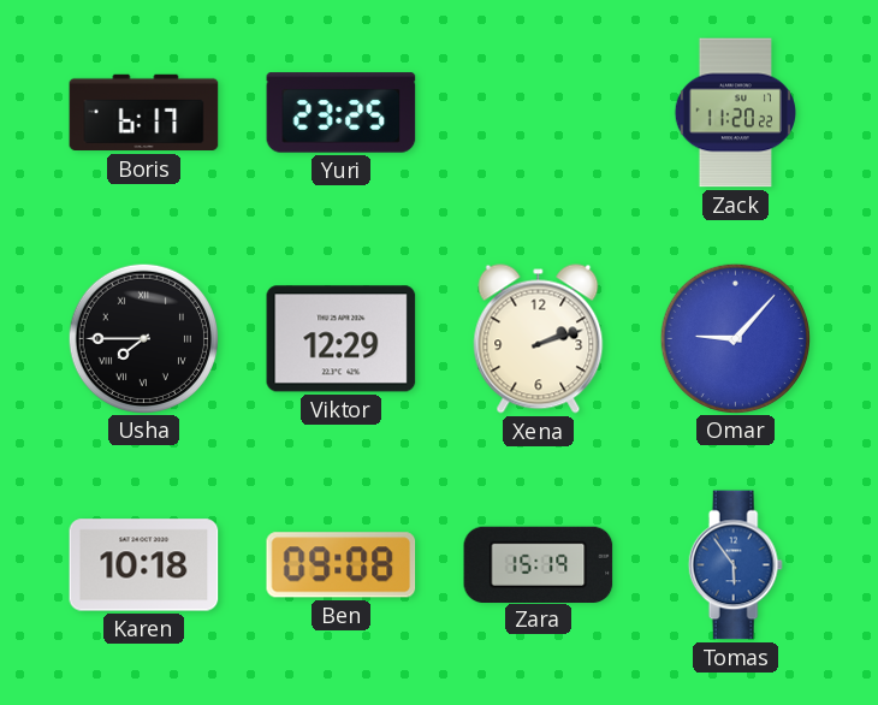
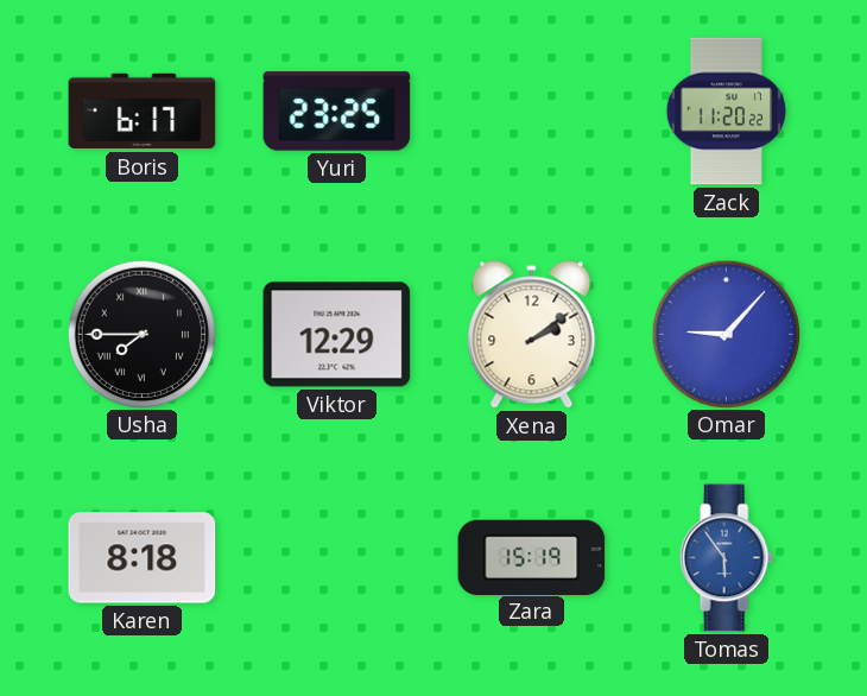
Xena: 2:12 -> 2:09 (532, 335)
Karen: 10:18 -> 8:18 (143, 558)
Ben: 09:08 -> none (342, 565)
